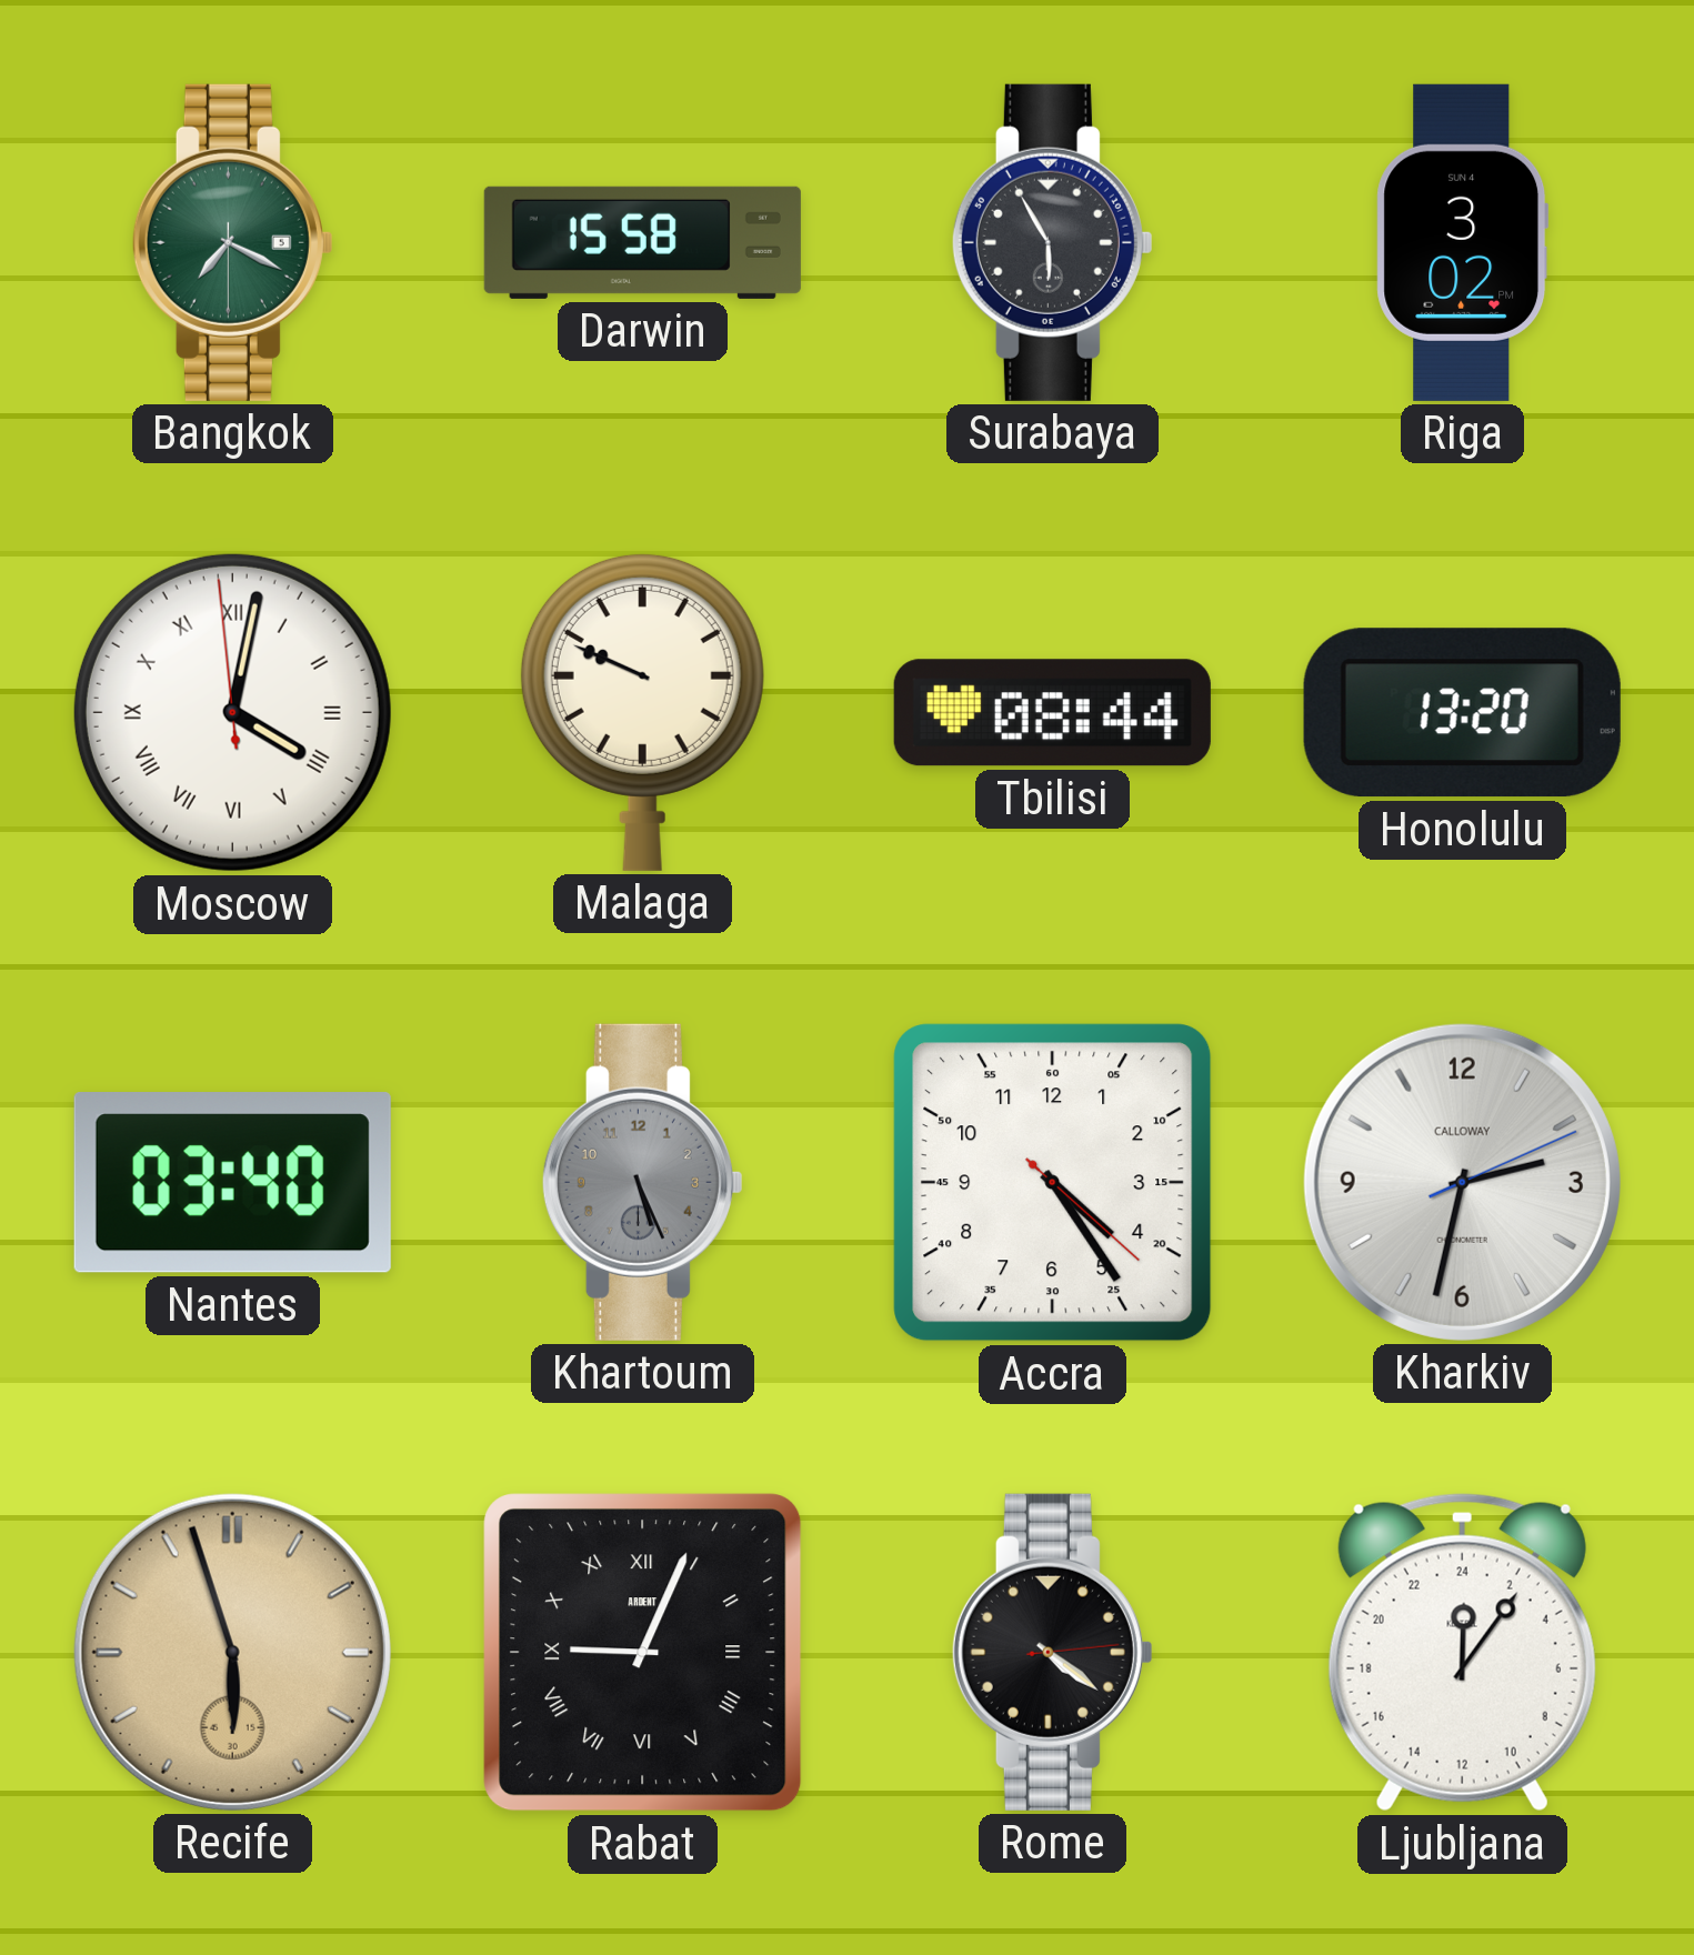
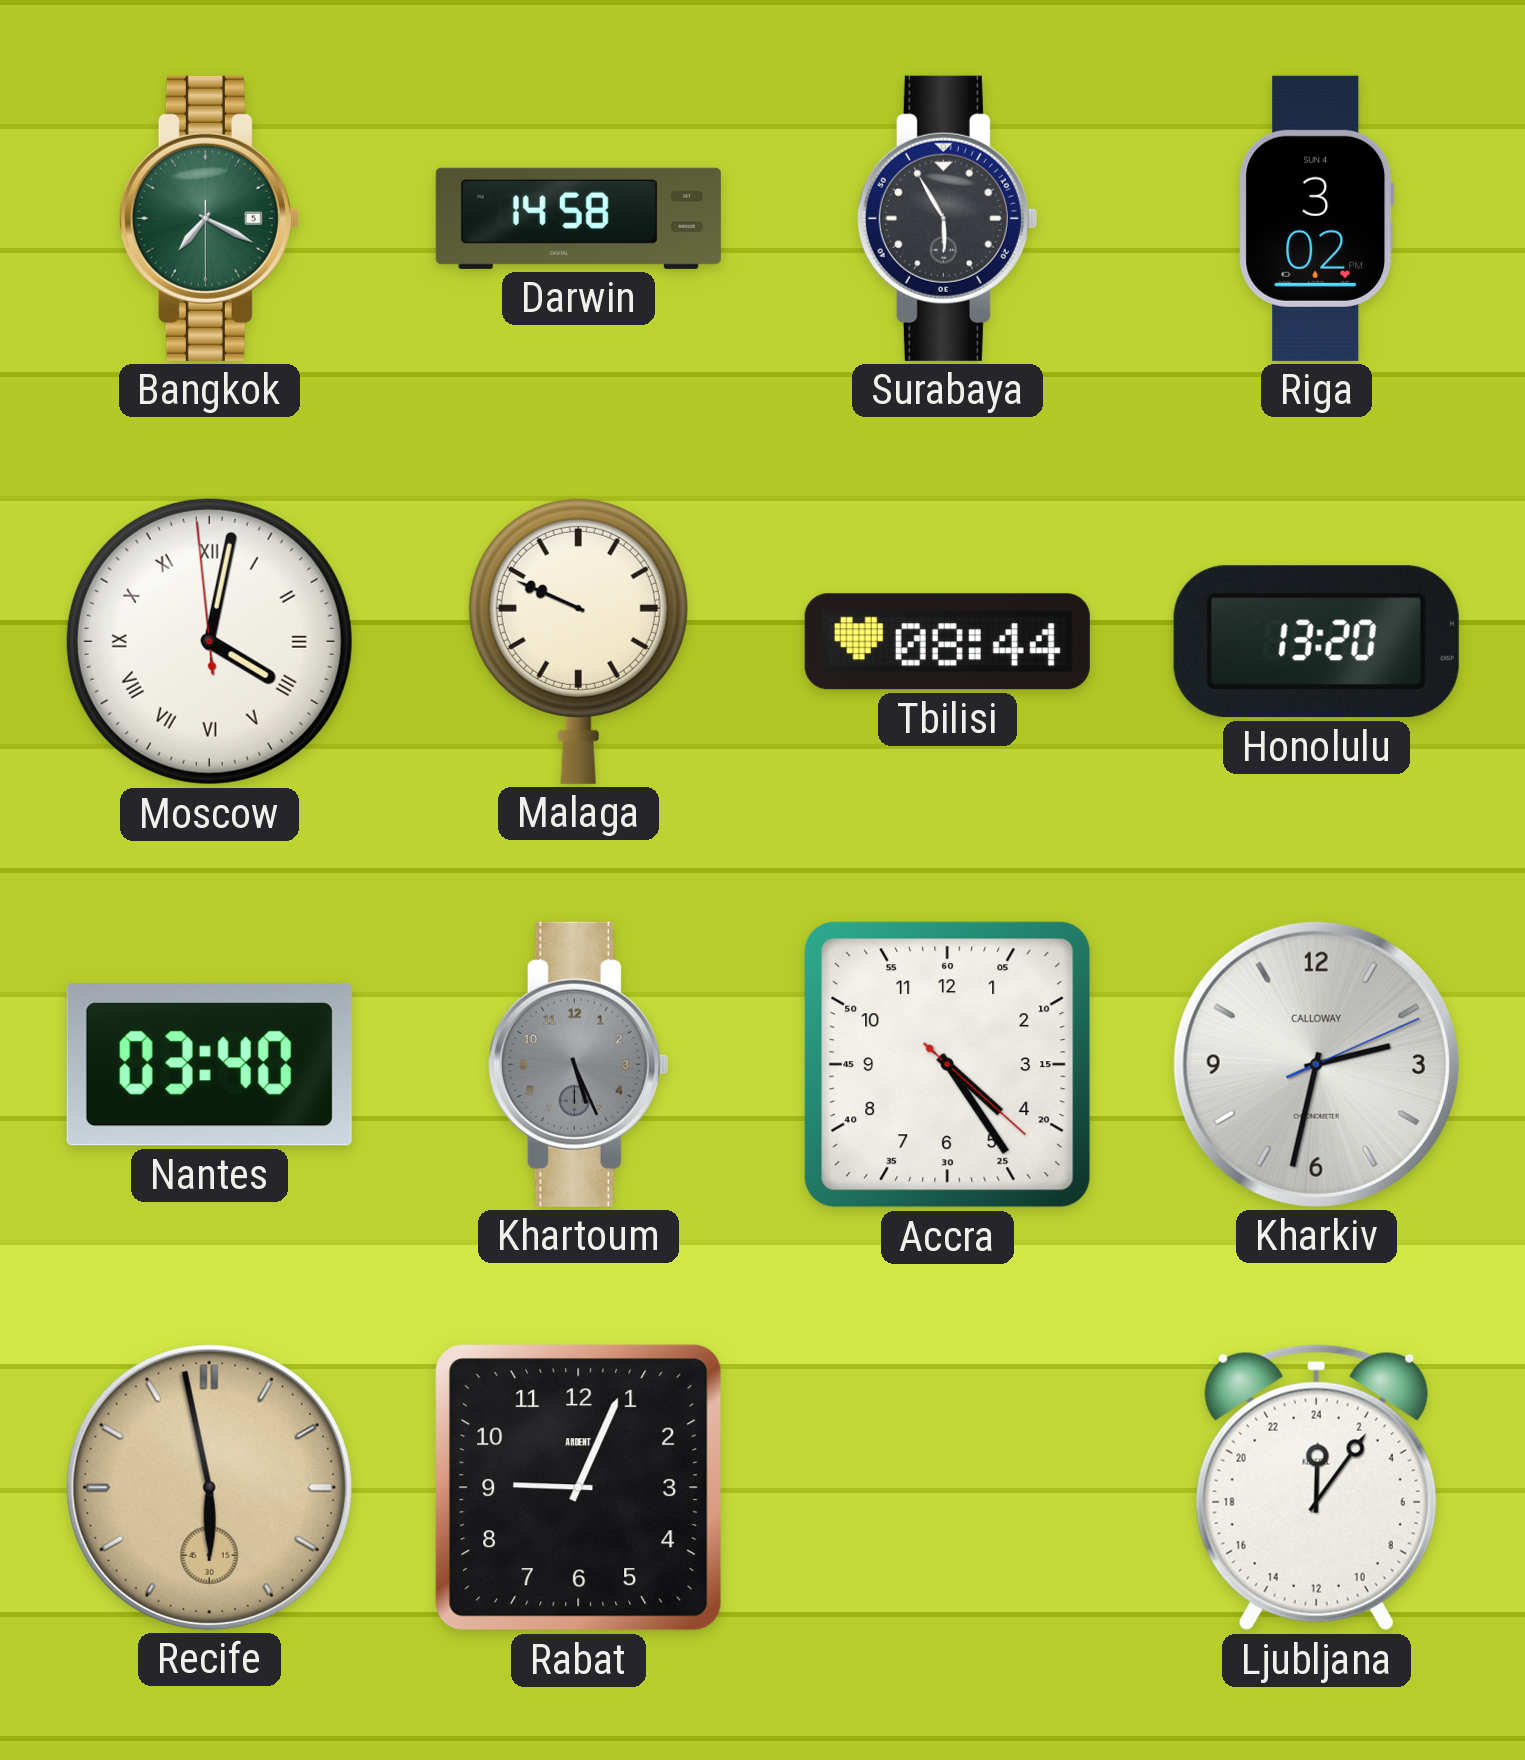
Darwin: 15:58 -> 14:58 (578, 218)
Recife: 5:57 -> 5:58 (209, 1487)
Rabat numerals: Roman -> Arabic (579, 1488)
Rome: 4:21 -> none (1052, 1652)
